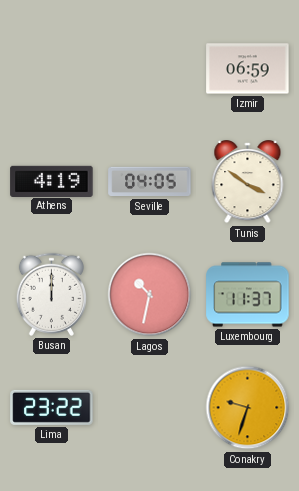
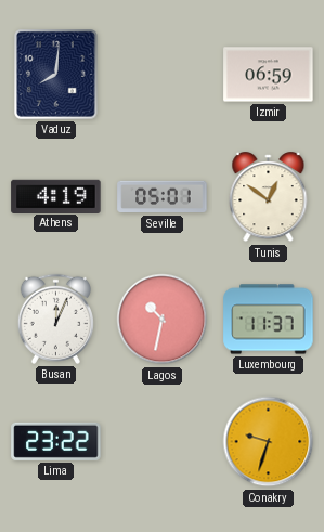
Vaduz: none -> 8:01 (56, 75)
Seville: 04:05 -> 05:01 (163, 197)
Tunis: 3:51 -> 12:51 (269, 197)
Busan: 12:00 -> 12:04 (55, 319)
